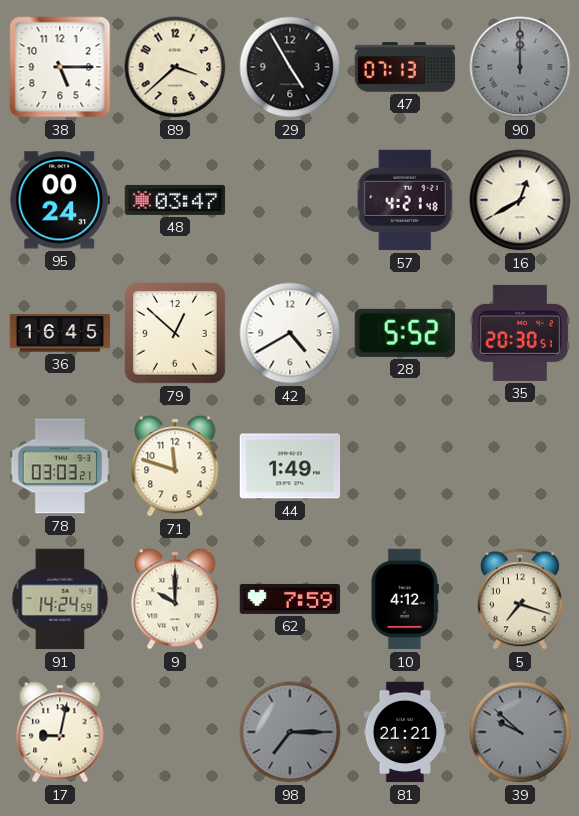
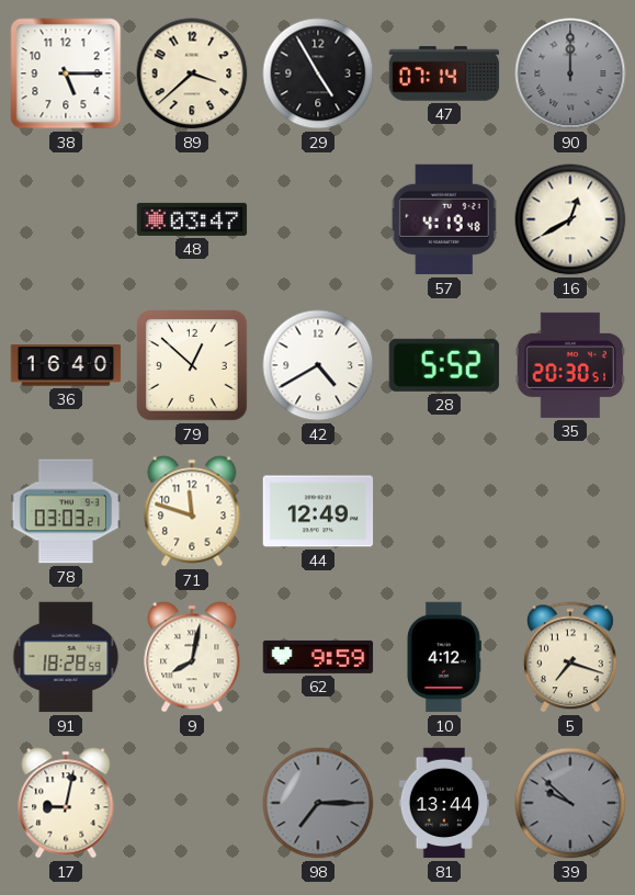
47: 07:13 -> 07:14 (444, 73)
95: 00:24 -> none (59, 200)
57: 4:21 -> 4:19 (444, 219)
36: 16:45 -> 16:40 (66, 365)
44: 1:49 -> 12:49 (318, 511)
91: 14:24 -> 18:28 (66, 657)
9: 10:00 -> 8:02 (192, 657)
62: 7:59 -> 9:59 (318, 657)
81: 21:21 -> 13:44 (443, 803)
